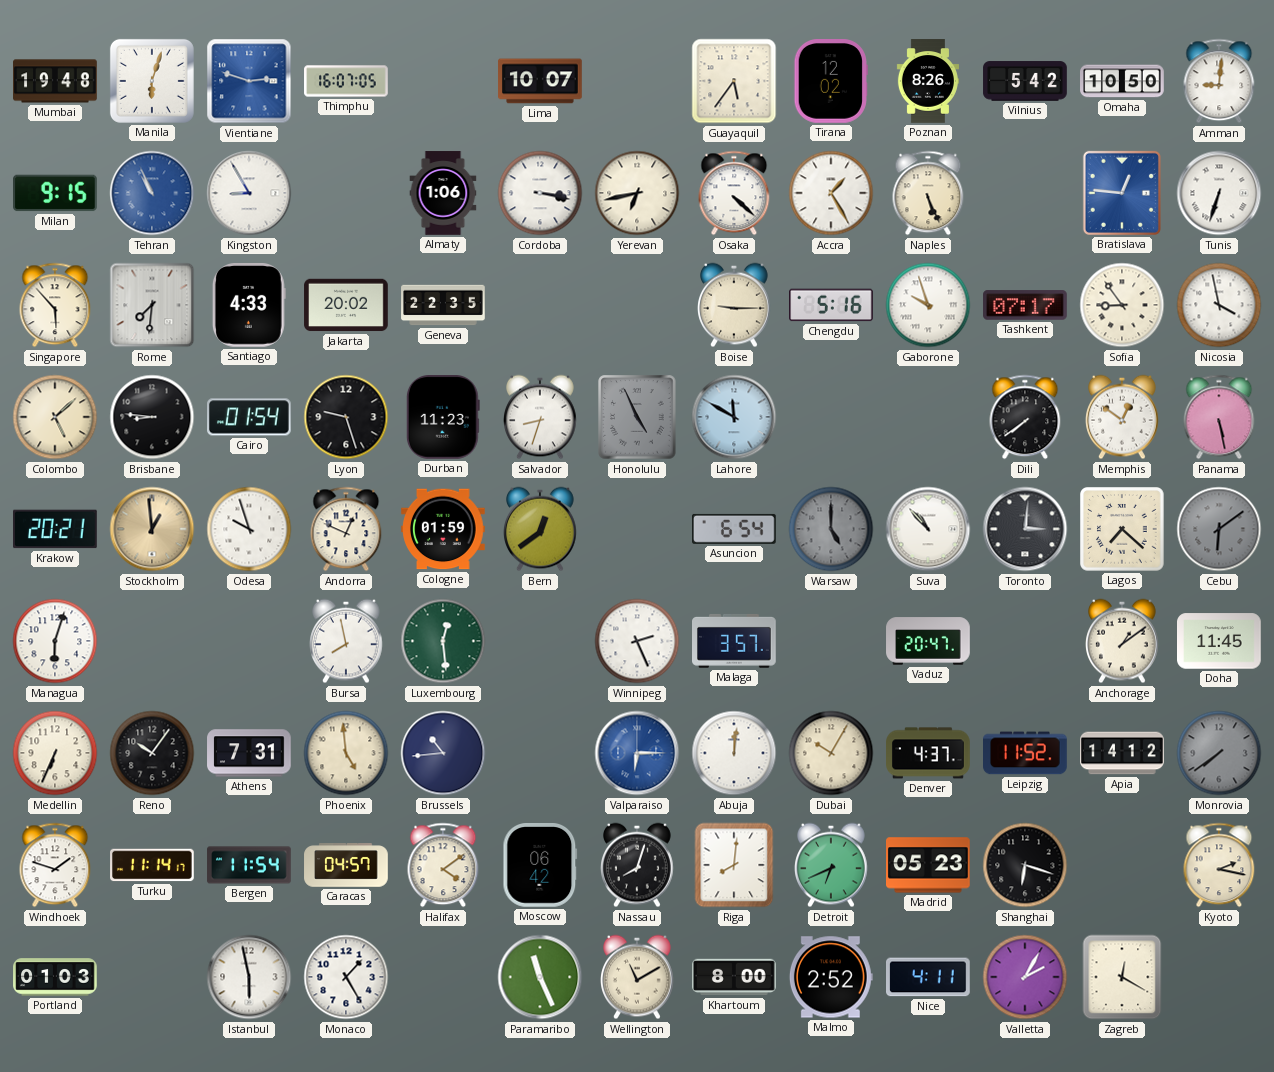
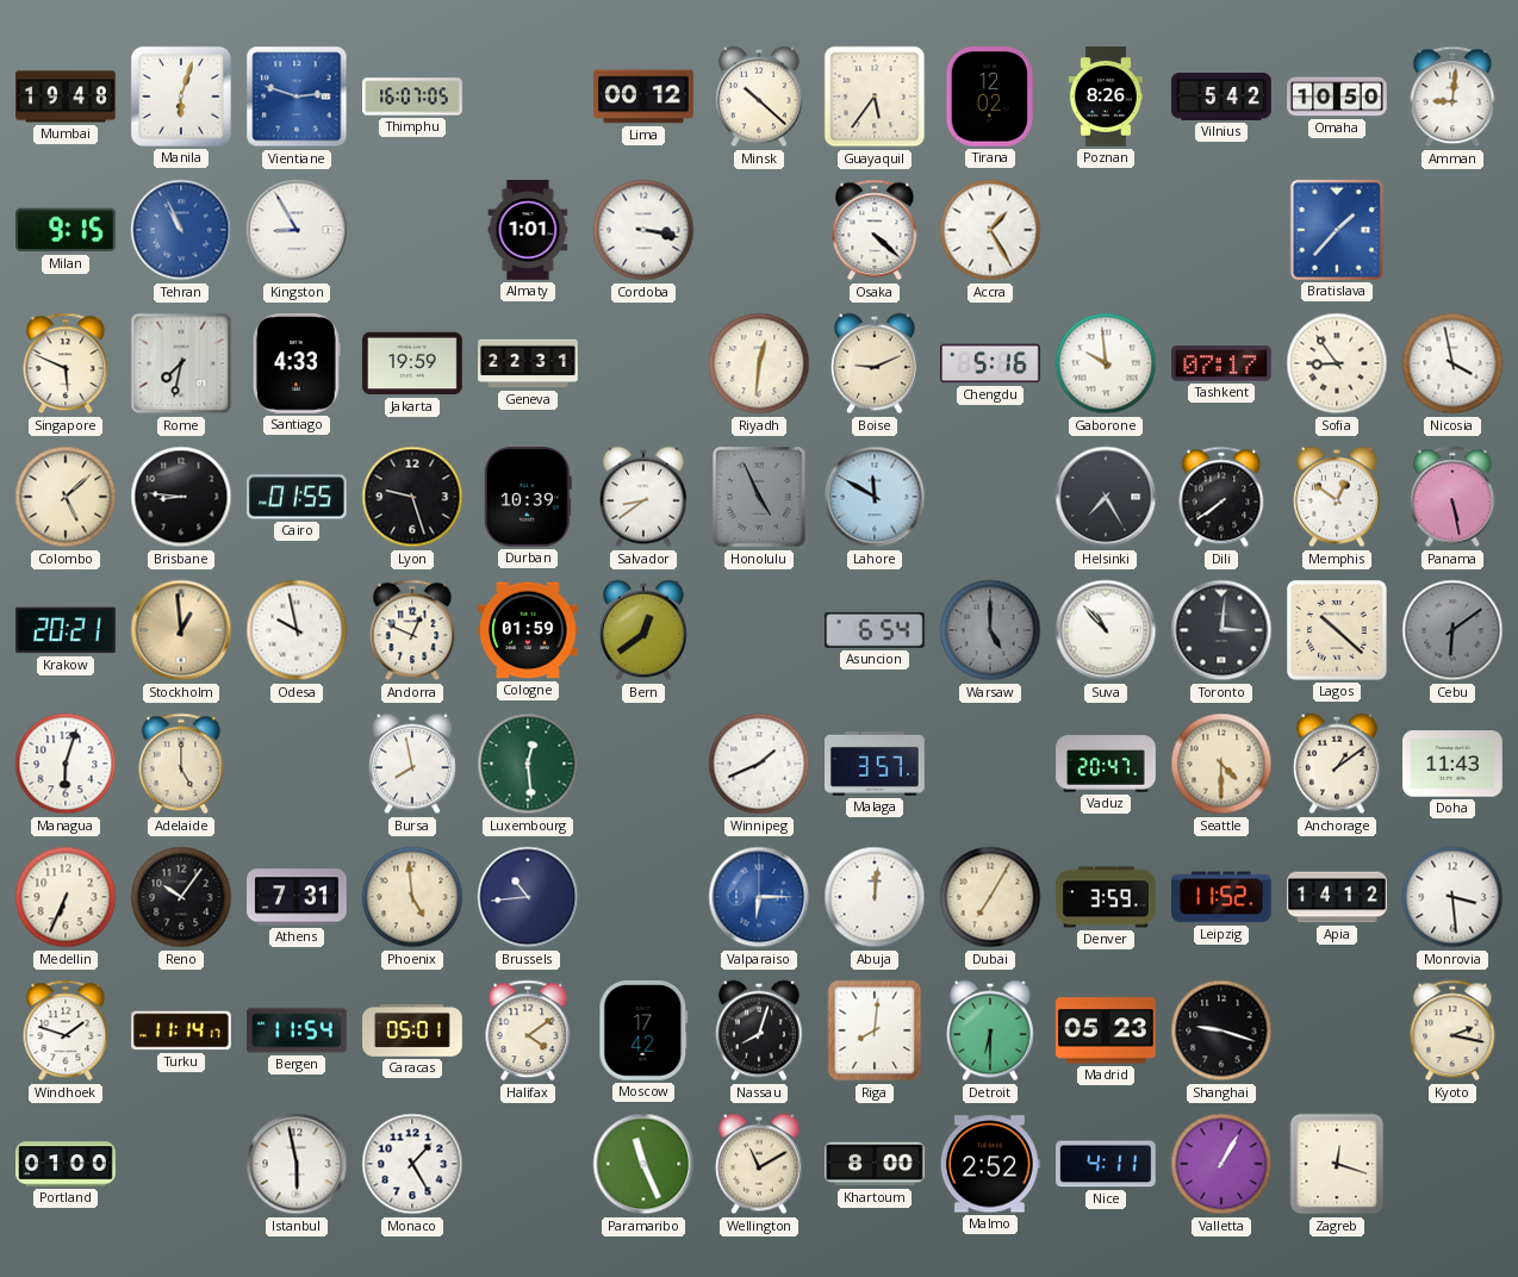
Lima: 10:07 -> 00:12 (643, 96)
Minsk: none -> 10:22 (760, 96)
Almaty: 1:06 -> 1:01 (528, 230)
Yerevan: 6:43 -> none (637, 193)
Naples: 5:26 -> none (928, 193)
Bratislava: 12:46 -> 1:37 (1337, 230)
Tunis: 6:33 -> none (1219, 193)
Singapore: 5:53 -> 5:49 (66, 363)
Rome: 7:31 -> 7:32 (181, 363)
Jakarta: 20:02 -> 19:59 (412, 363)
Geneva: 22:35 -> 22:31 (528, 363)
Riyadh: none -> 12:31 (759, 363)
Boise: 9:15 -> 9:11 (876, 363)
Gaborone: 9:57 -> 9:59 (1106, 363)
Cairo: 01:54 -> 01:55 (298, 497)
Durban: 11:23 -> 10:39 (528, 498)
Salvador: 8:33 -> 8:39 (645, 497)
Helsinki: none -> 7:25 (1106, 497)
Odesa: 9:57 -> 9:58 (297, 630)
Lagos: 7:22 -> 10:22 (1338, 631)
Adelaide: none -> 5:00 (181, 764)
Winnipeg: 2:26 -> 1:41 (759, 764)
Seattle: none -> 4:30 (1221, 764)
Doha: 11:45 -> 11:43 (1452, 764)
Dubai: 10:05 -> 7:05 (990, 897)
Denver: 4:37 -> 3:59 (1106, 897)
Monrovia: 7:39 -> 3:29 (1452, 897)
Monrovia dial: grey -> white (1452, 897)
Caracas: 04:57 -> 05:01 (412, 1030)
Moscow: 06:42 -> 17:42 (643, 1032)
Detroit: 6:41 -> 6:30 (991, 1030)
Shanghai: 6:18 -> 9:18 (1221, 1030)
Portland: 01:03 -> 01:00 (66, 1164)
Valletta: 2:05 -> 1:05 (1221, 1164)
Zagreb: 12:20 -> 12:18 (1337, 1164)
